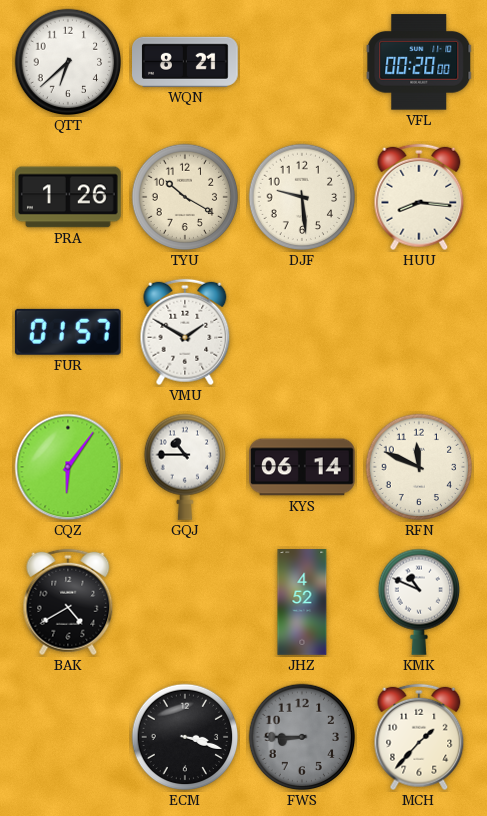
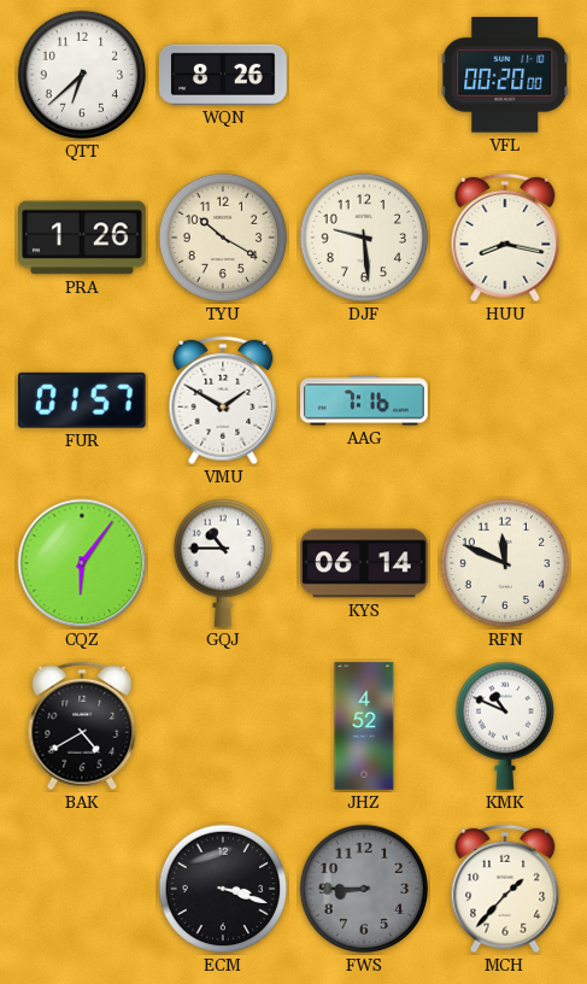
WQN: 8:21 -> 8:26 (224, 75)
HUU: 8:16 -> 8:17 (505, 238)
AAG: none -> 7:16 (364, 400)
